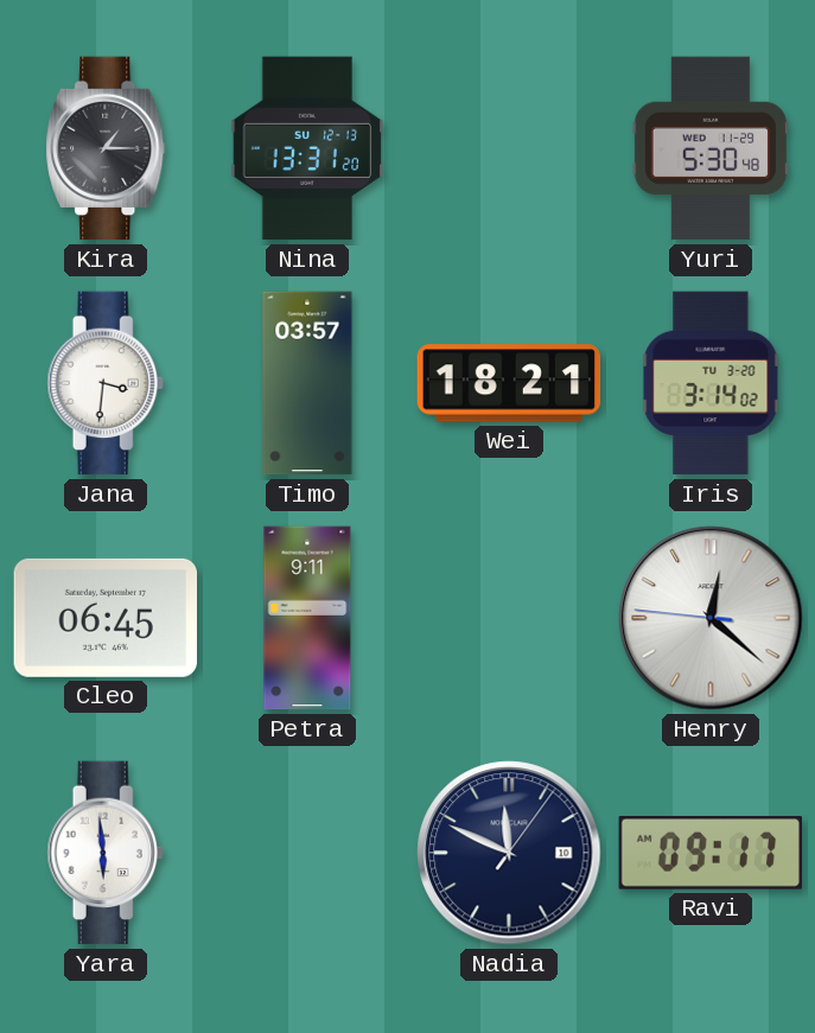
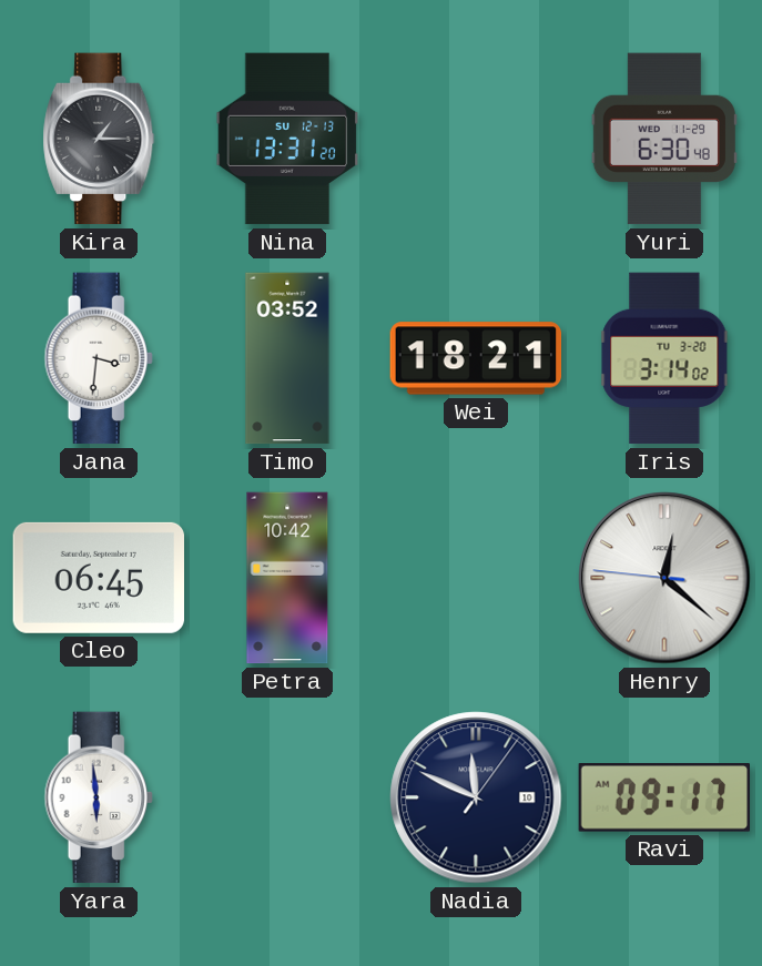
Yuri: 5:30 -> 6:30 (664, 139)
Timo: 03:57 -> 03:52 (287, 358)
Petra: 9:11 -> 10:42 (287, 578)
